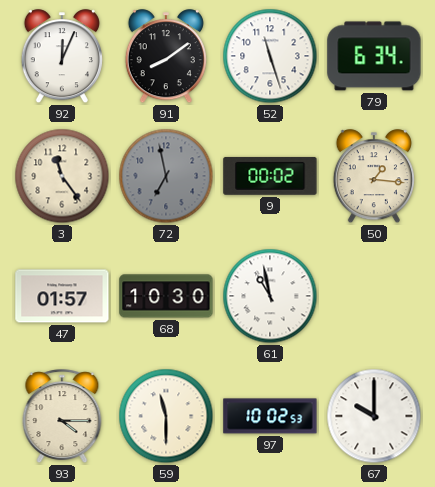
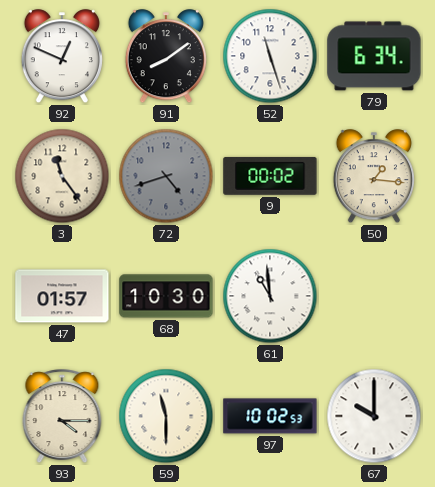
92: 12:04 -> 12:49 (62, 57)
72: 6:58 -> 4:42 (166, 176)
61: 10:58 -> 10:59 (270, 296)
